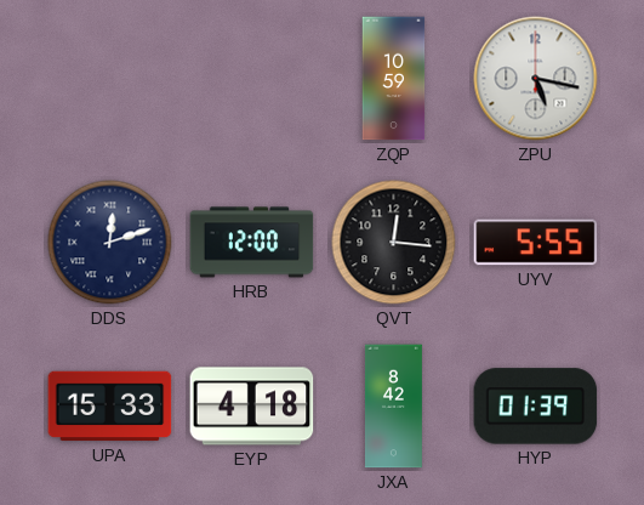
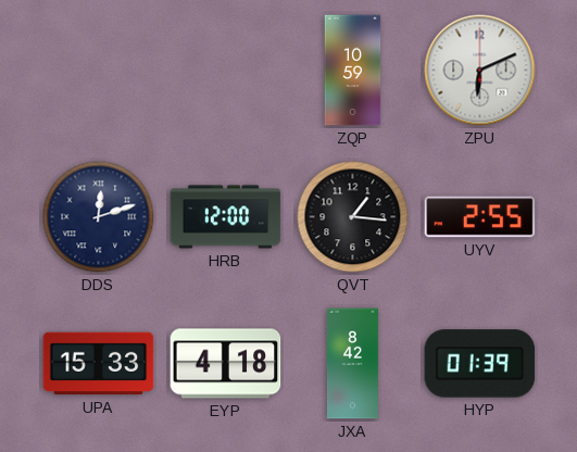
ZPU: 5:17 -> 6:11 (480, 71)
QVT: 12:16 -> 1:16 (353, 217)
UYV: 5:55 -> 2:55 (480, 217)
